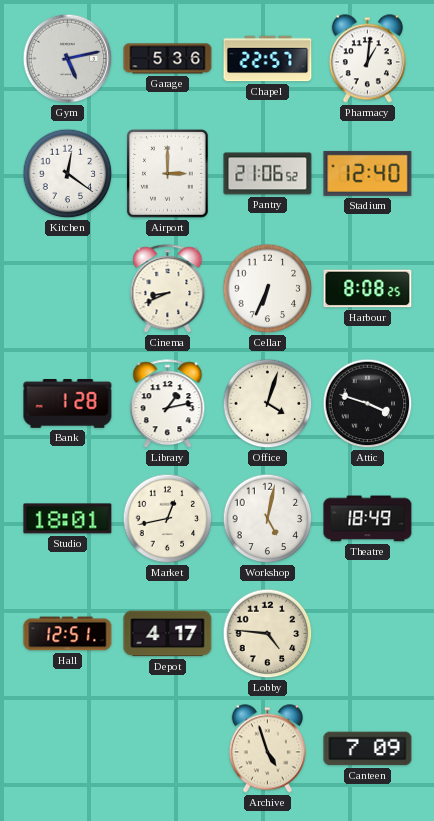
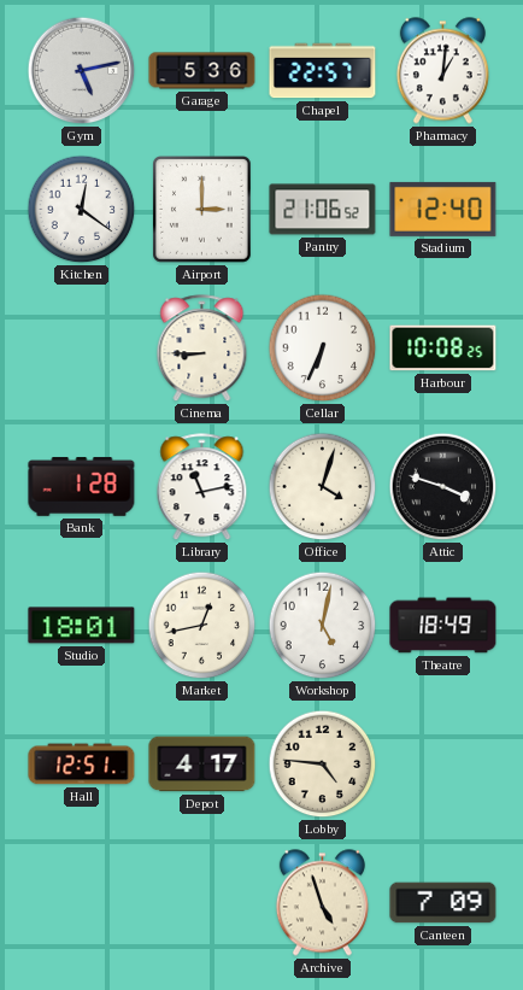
Cinema: 8:41 -> 8:45 (202, 348)
Harbour: 8:08 -> 10:08 (443, 348)
Library: 1:13 -> 11:13 (202, 487)
